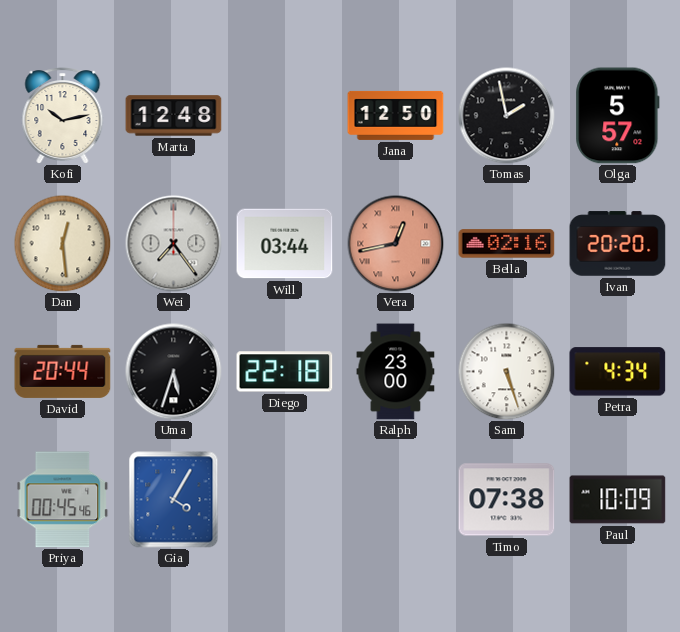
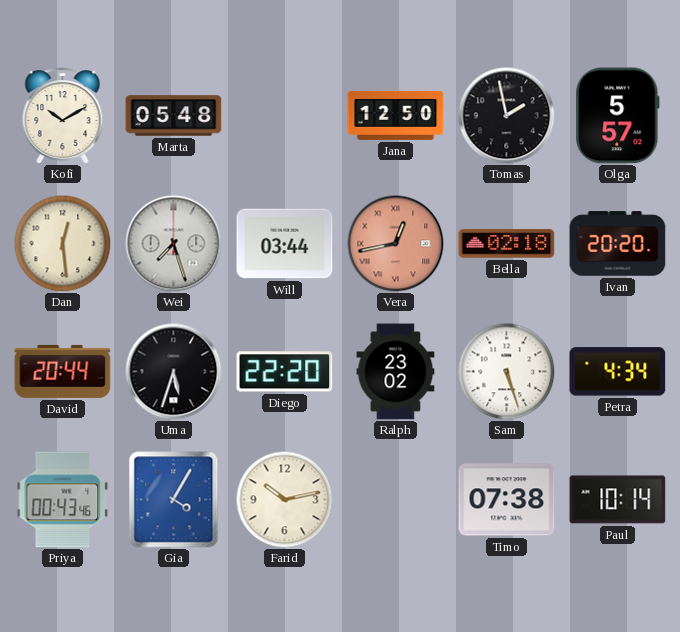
Kofi: 10:13 -> 10:10 (63, 116)
Marta: 12:48 -> 05:48 (174, 116)
Wei: 7:24 -> 7:27 (174, 244)
Bella: 02:16 -> 02:18 (507, 244)
Diego: 22:18 -> 22:20 (285, 372)
Ralph: 23:00 -> 23:02 (396, 372)
Priya: 00:45 -> 00:43 (63, 500)
Farid: none -> 10:13 (284, 499)
Paul: 10:09 -> 10:14 (618, 500)
